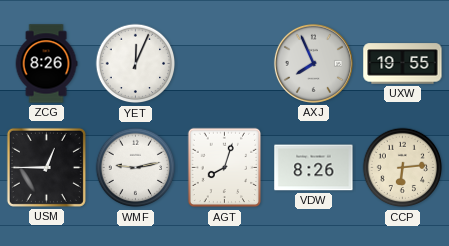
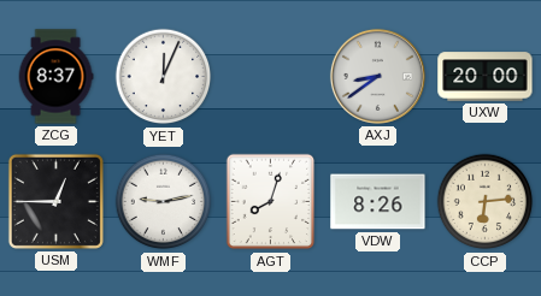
ZCG: 8:26 -> 8:37 (55, 77)
AXJ: 7:56 -> 8:39 (377, 76)
UXW: 19:55 -> 20:00 (486, 77)
